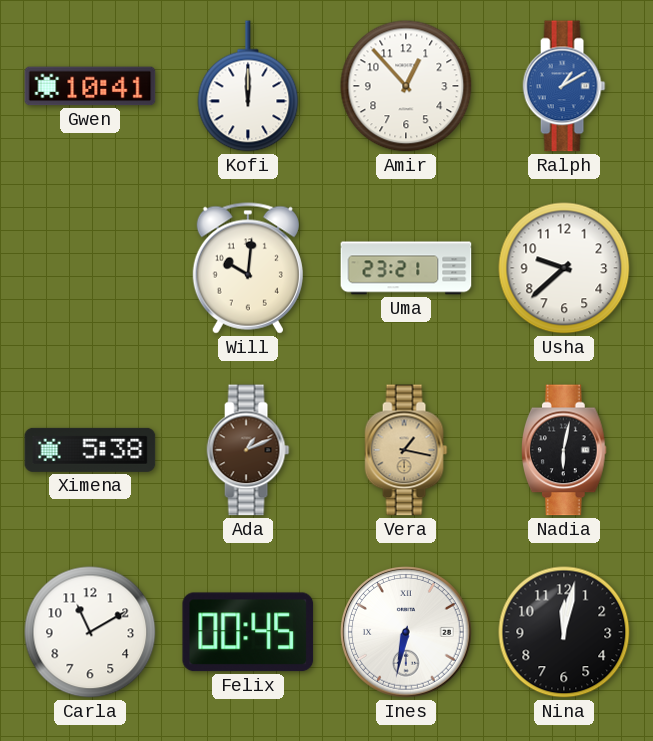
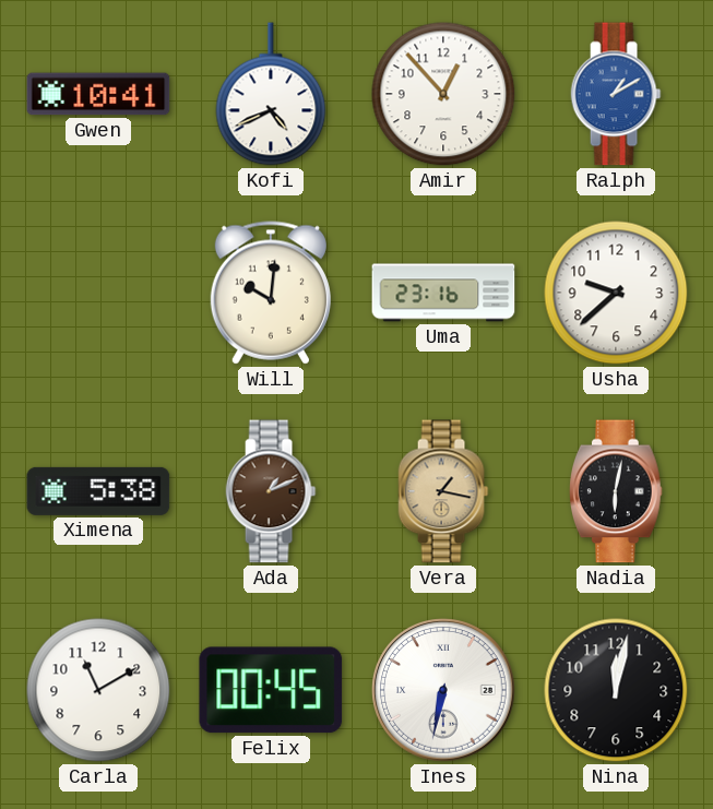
Kofi: 12:00 -> 4:41 (271, 94)
Uma: 23:21 -> 23:16 (443, 293)
